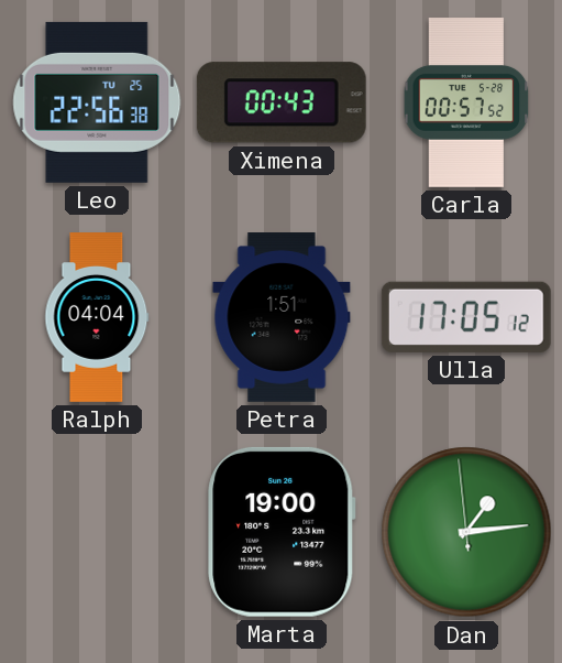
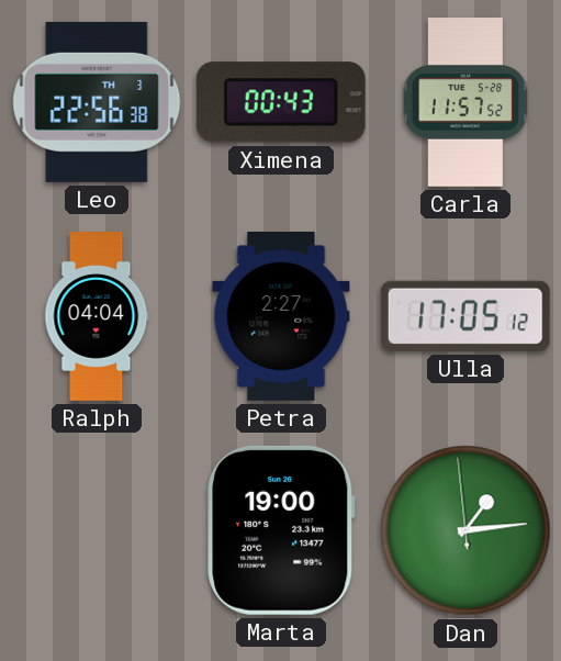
Leo date: TU 25 -> TH 3 (97, 102)
Carla: 00:57 -> 11:57 (465, 103)
Petra: 1:51 -> 2:27 (281, 317)
